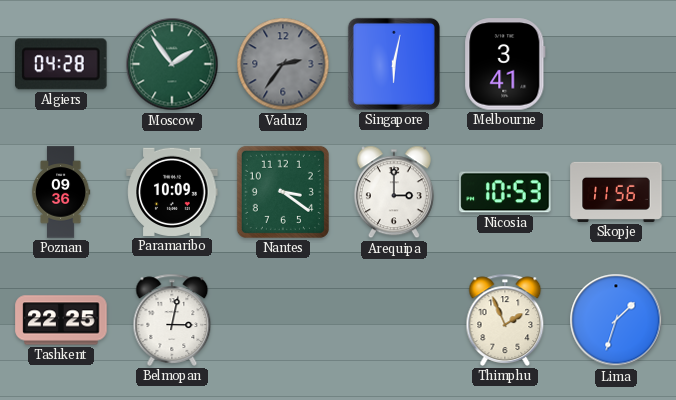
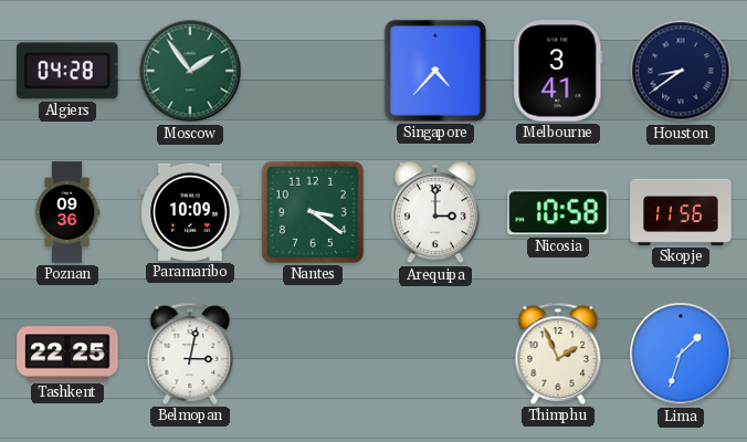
Vaduz: 2:36 -> none (283, 64)
Singapore: 6:02 -> 4:37 (435, 71)
Houston: none -> 8:39 (681, 71)
Nicosia: 10:53 -> 10:58 (558, 212)
